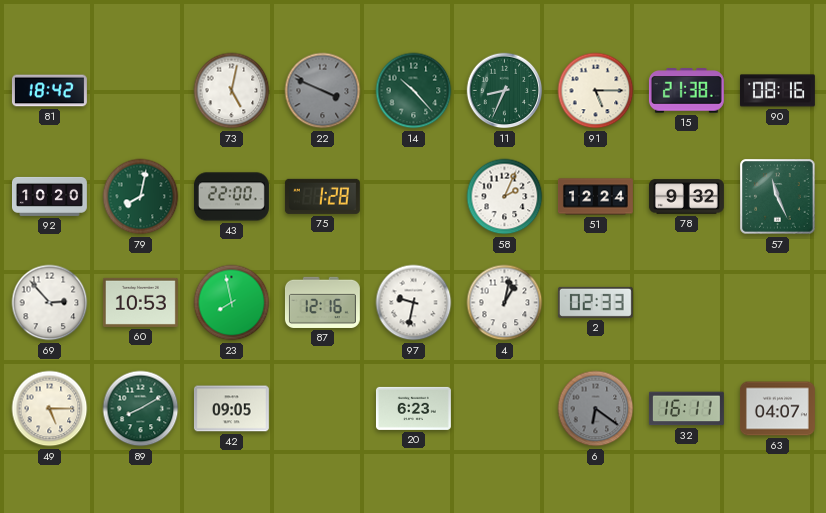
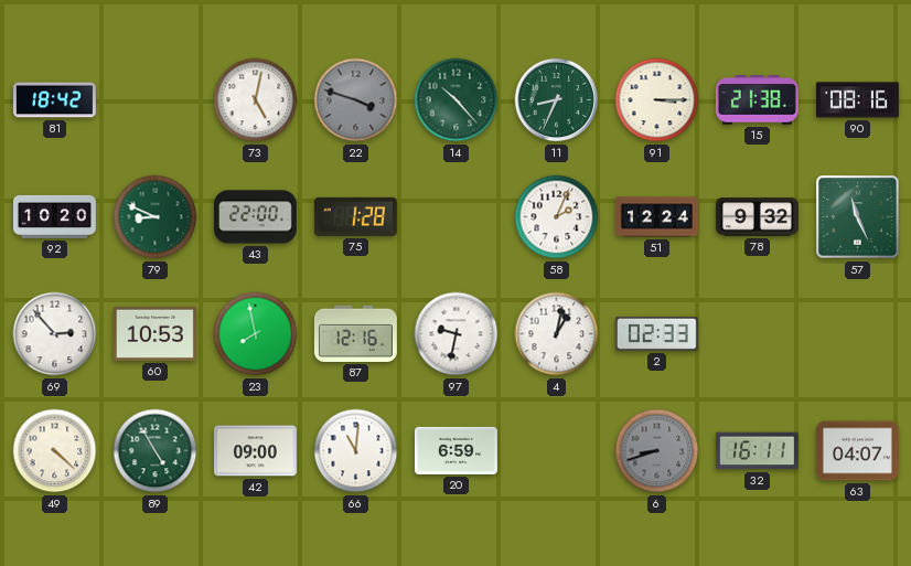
22: 3:49 -> 3:48 (356, 100)
91: 5:15 -> 3:15 (657, 100)
79: 8:02 -> 8:49 (156, 217)
49: 5:15 -> 4:22 (55, 451)
89: 8:10 -> 4:55 (156, 451)
42: 09:05 -> 09:00 (255, 451)
66: none -> 11:01 (356, 451)
20: 6:23 -> 6:59 (456, 450)
6: 6:21 -> 8:42 (657, 451)
